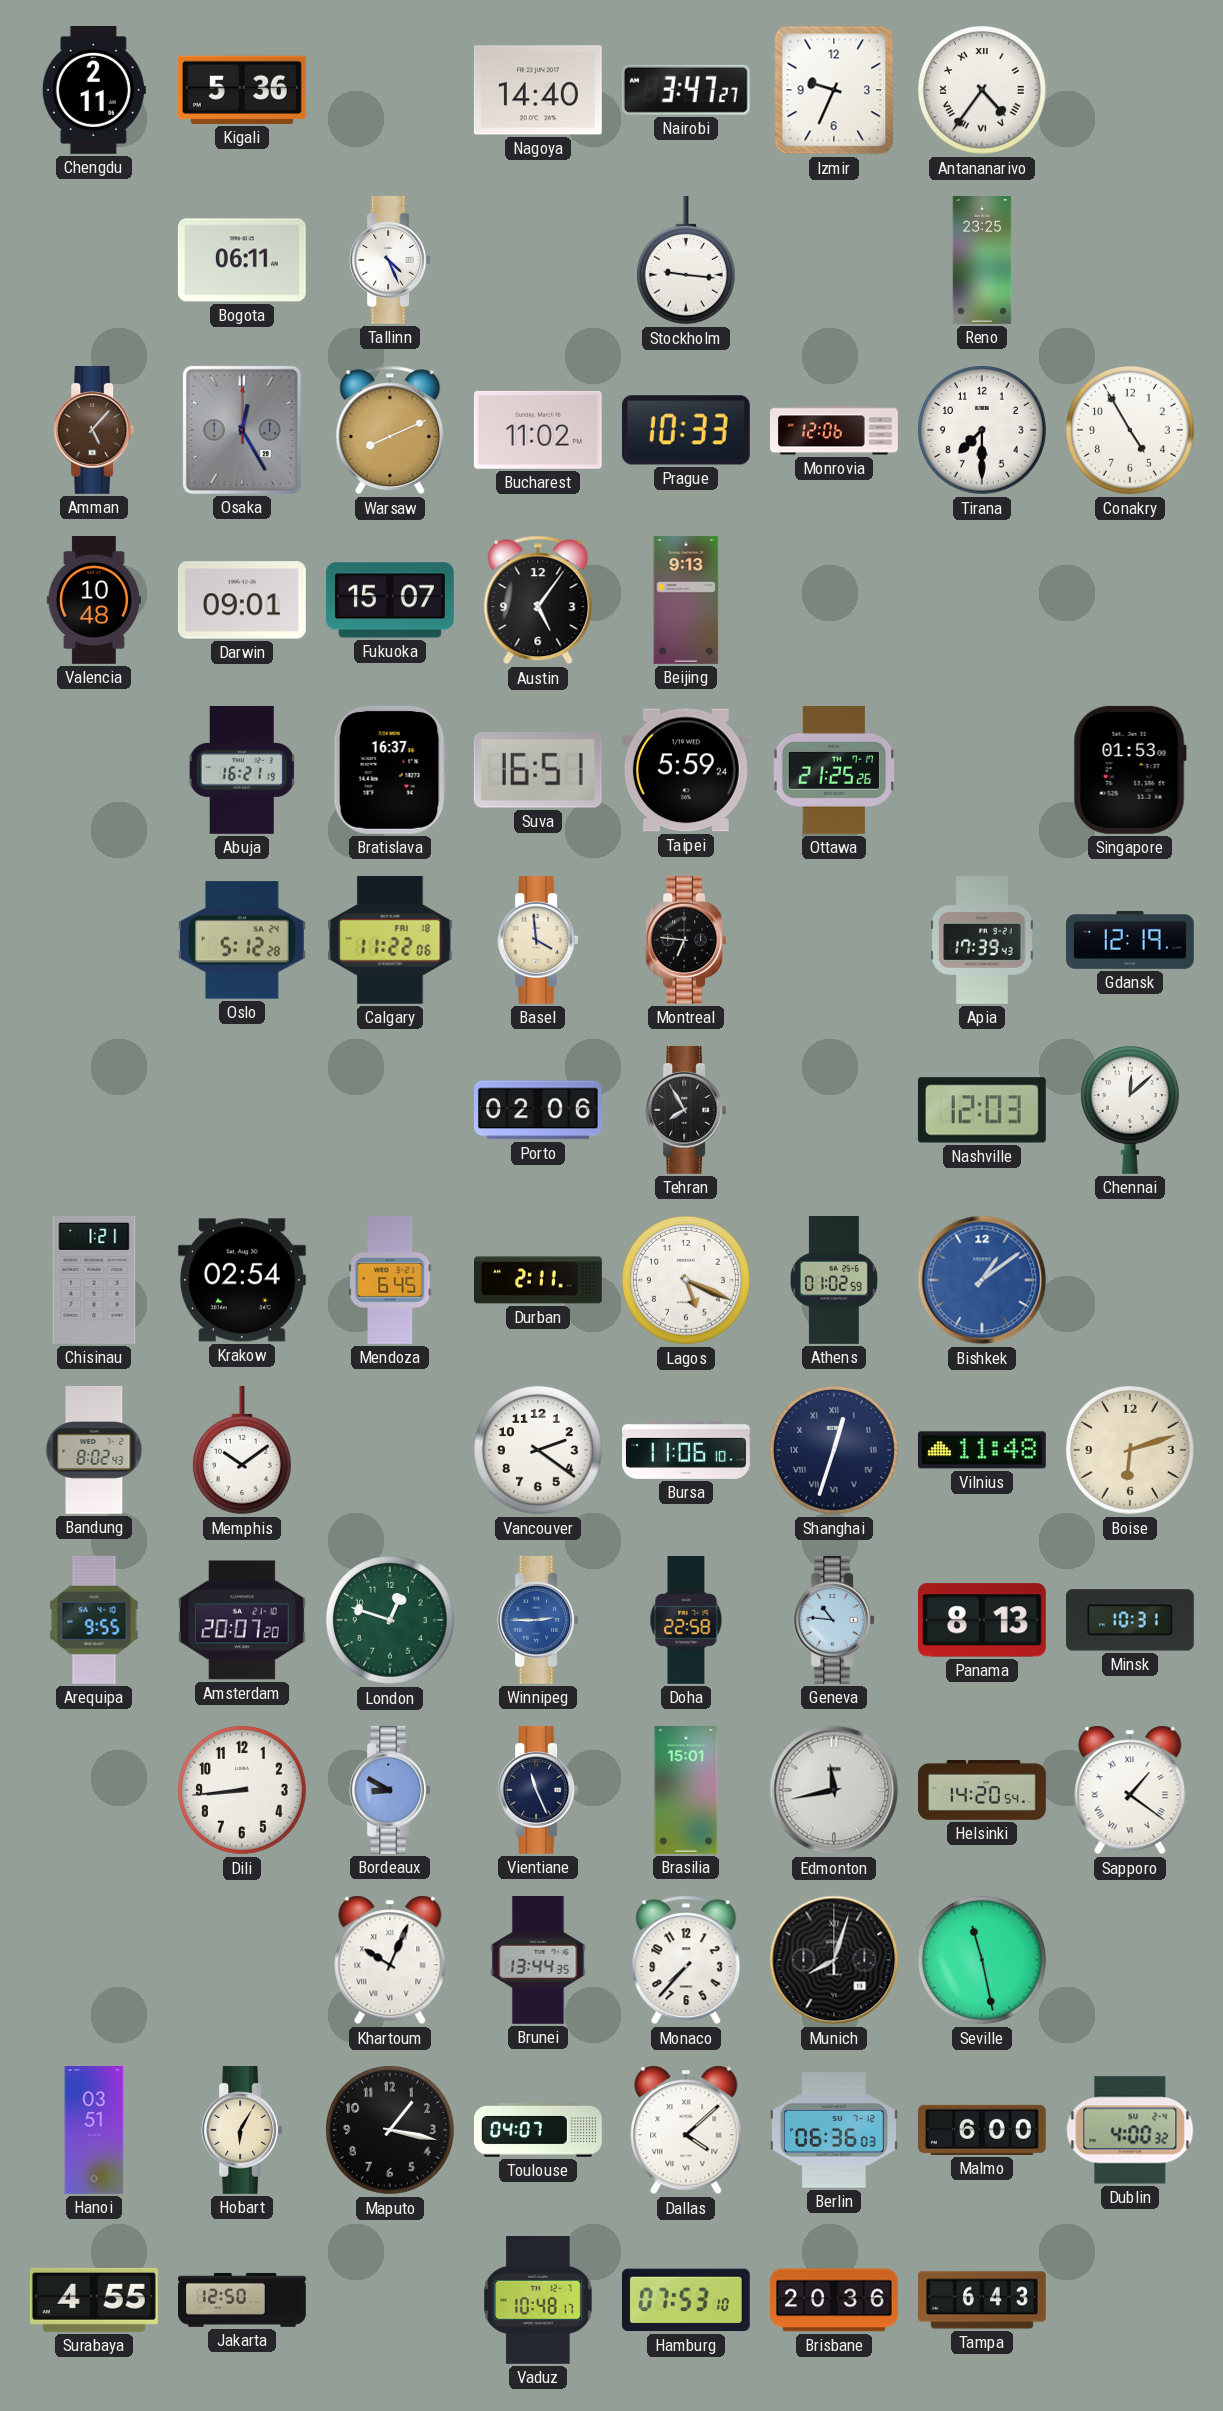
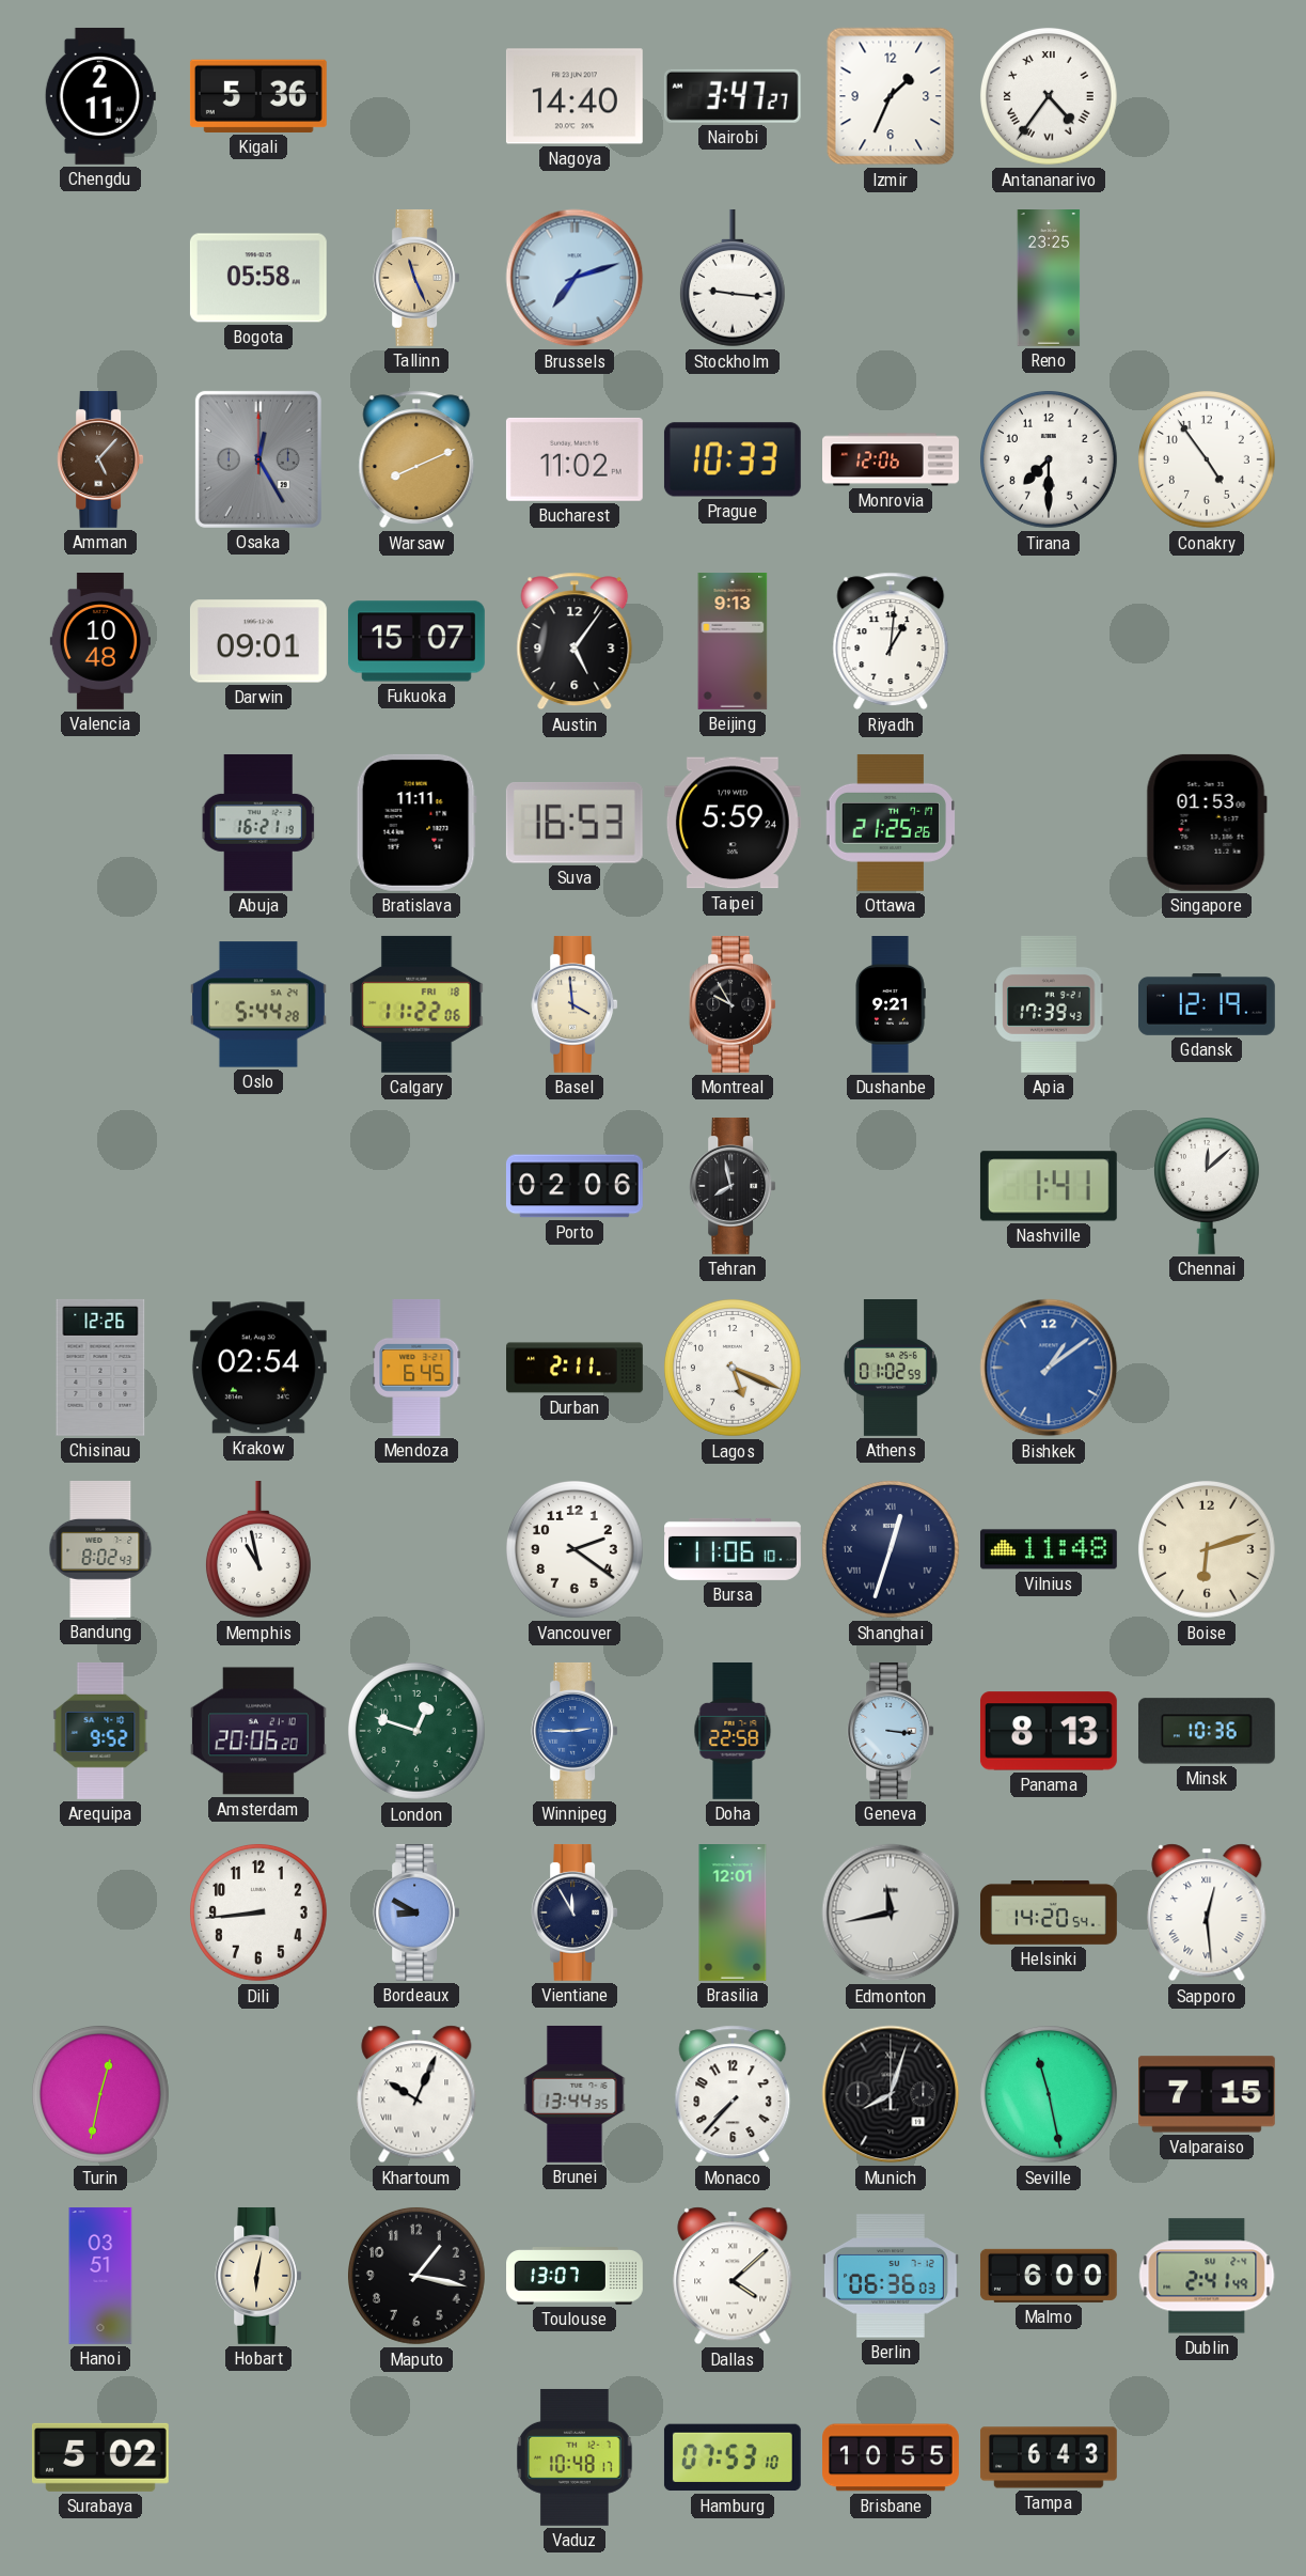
Izmir: 9:34 -> 1:34 (891, 96)
Bogota: 06:11 -> 05:58 (258, 278)
Tallinn: 4:26 -> 11:26 (416, 278)
Tallinn dial: white -> champagne (416, 278)
Brussels: none -> 7:12 (575, 278)
Conakry: 4:55 -> 4:54 (1207, 459)
Riyadh: none -> 1:01 (891, 641)
Bratislava: 16:37 -> 11:11 (416, 823)
Suva: 16:51 -> 16:53 (575, 823)
Oslo: 5:12 -> 5:44 (258, 1004)
Montreal: 6:46 -> 9:55 (733, 1004)
Dushanbe: none -> 9:21 (891, 1005)
Tehran: 7:55 -> 7:58 (733, 1186)
Nashville: 12:03 -> 1:41 (1049, 1186)
Chisinau: 1:21 -> 12:26 (100, 1368)
Memphis: 10:09 -> 10:58 (258, 1549)
Arequipa: 9:55 -> 9:52 (100, 1731)
Amsterdam: 20:07 -> 20:06 (258, 1731)
Geneva: 10:46 -> 3:16 (891, 1731)
Minsk: 10:31 -> 10:36 (1207, 1731)
Vientiane: 11:26 -> 11:55 (575, 1913)
Brasilia: 15:01 -> 12:01 (733, 1914)
Sapporo: 1:21 -> 12:29 (1207, 1913)
Turin: none -> 12:32 (100, 2094)
Valparaiso: none -> 7:15 (1207, 2094)
Hobart: 6:05 -> 6:02 (258, 2276)
Toulouse: 04:07 -> 13:07 (576, 2276)
Dublin: 4:00 -> 2:41 (1207, 2276)
Surabaya: 4:55 -> 5:02 (100, 2457)
Jakarta: 12:50 -> none (243, 2300)
Brisbane: 20:36 -> 10:55 (892, 2457)
